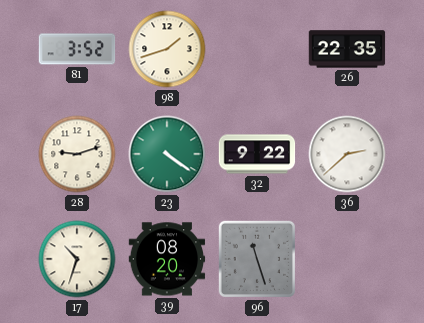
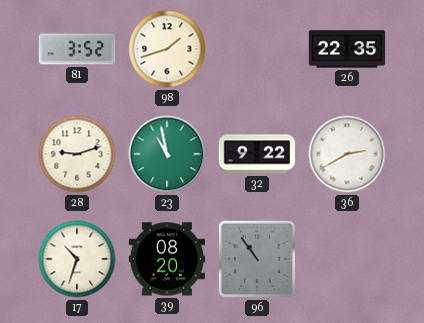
23: 4:21 -> 10:58 (167, 154)
36: 2:38 -> 2:40 (347, 154)
96: 11:27 -> 10:54 (257, 259)
